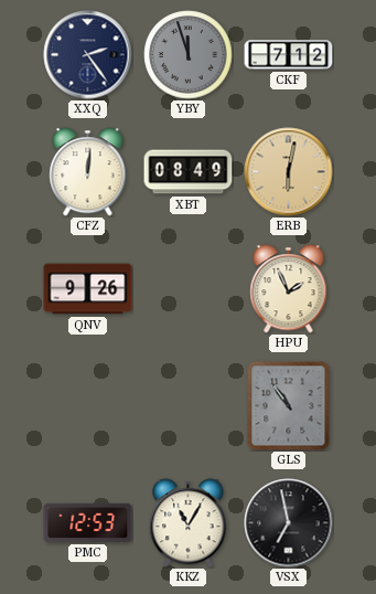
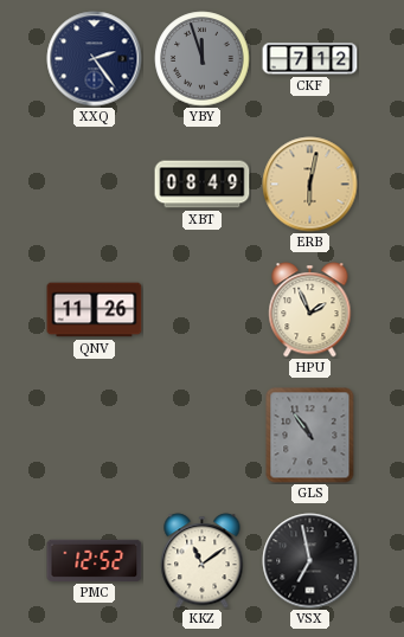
CFZ: 12:01 -> none (88, 172)
QNV: 9:26 -> 11:26 (95, 310)
PMC: 12:53 -> 12:52 (95, 560)
KKZ: 11:05 -> 11:09 (203, 561)
